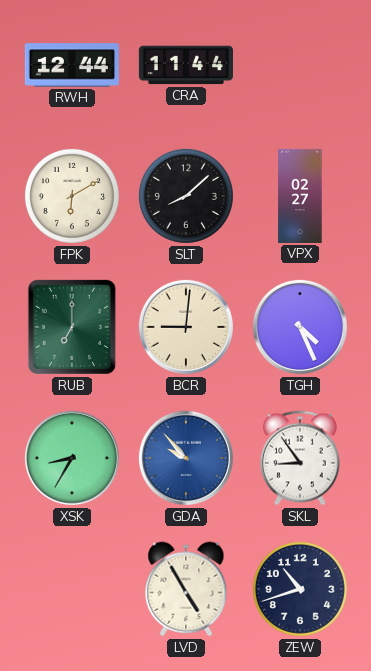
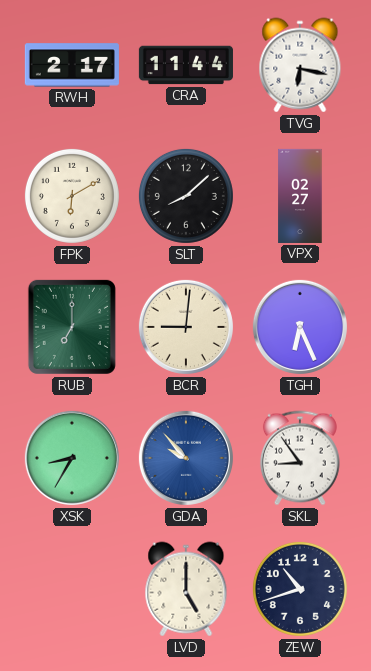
RWH: 12:44 -> 2:17 (72, 65)
TVG: none -> 6:17 (300, 65)
TGH: 4:26 -> 6:26 (300, 327)
LVD: 4:55 -> 5:00 (186, 589)
